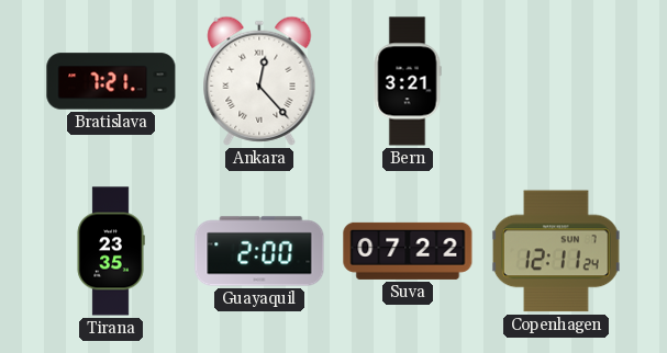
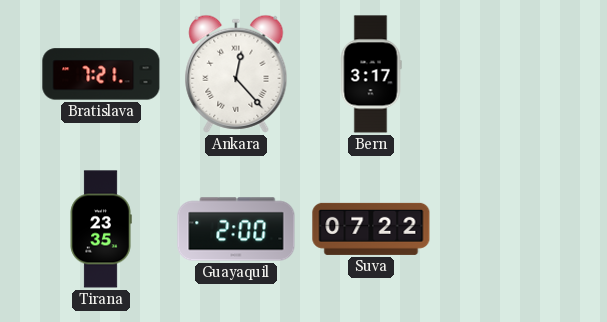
Bern: 3:21 -> 3:17 (371, 74)
Copenhagen: 12:11 -> none (556, 251)
